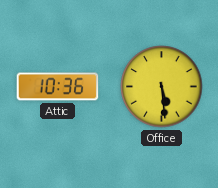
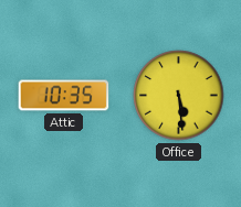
Attic: 10:36 -> 10:35 (64, 96)
